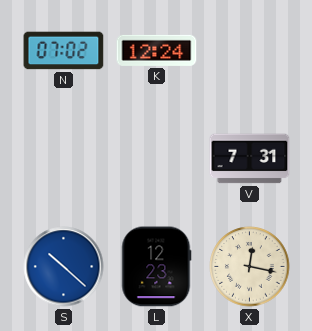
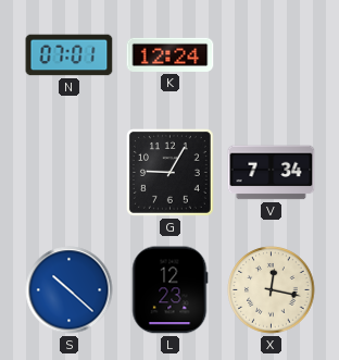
N: 07:02 -> 07:01 (70, 55)
G: none -> 9:05 (169, 172)
V: 7:31 -> 7:34 (272, 173)
